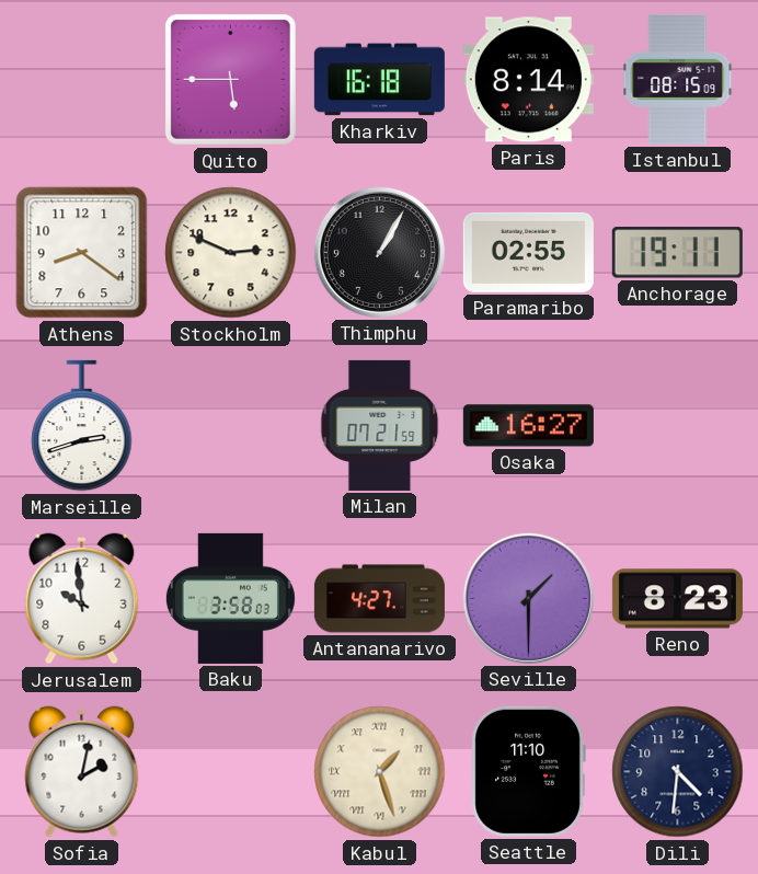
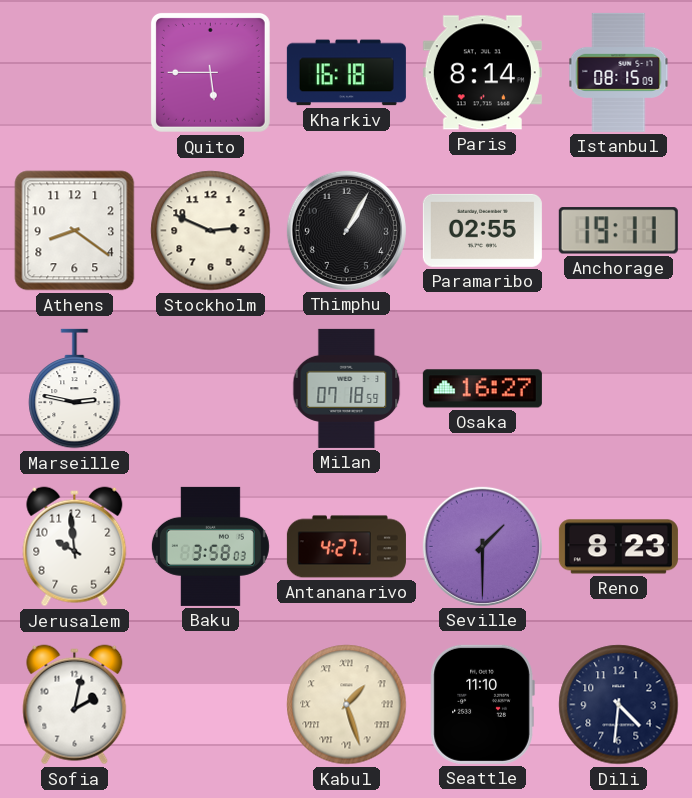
Marseille: 2:42 -> 2:47 (75, 389)
Milan: 07:21 -> 07:18 (347, 388)
